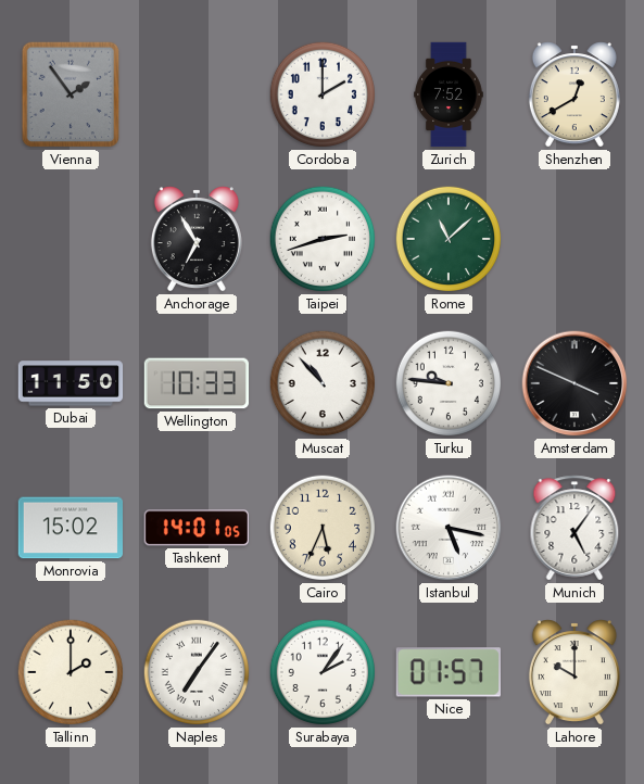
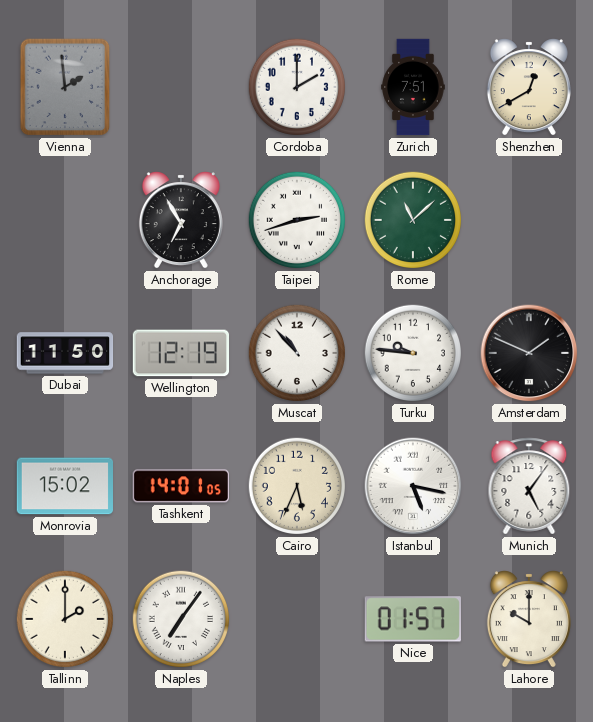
Vienna: 1:54 -> 1:59 (65, 87)
Zurich: 7:52 -> 7:51 (413, 87)
Wellington: 10:33 -> 12:19 (181, 353)
Amsterdam: 3:49 -> 1:49 (529, 353)
Surabaya: 2:06 -> none (323, 672)
